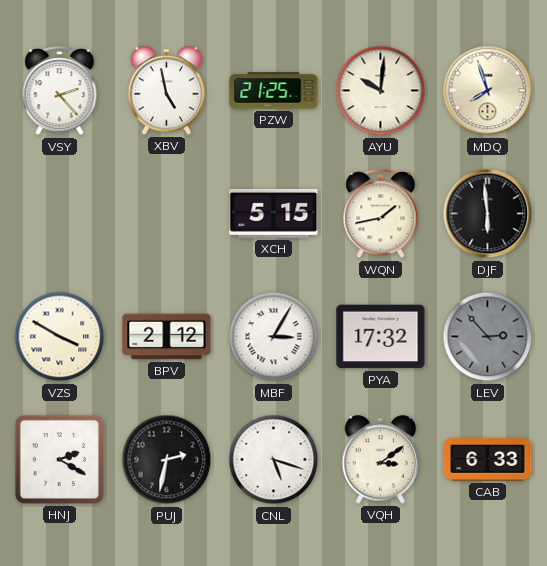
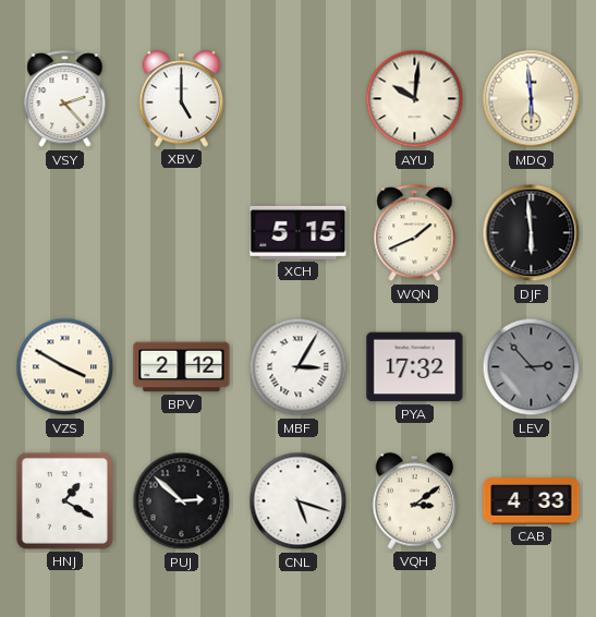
XBV: 4:58 -> 5:00 (182, 99)
PZW: 21:25 -> none (274, 91)
MDQ: 7:57 -> 5:59 (532, 99)
WQN: 1:43 -> 1:41 (415, 233)
HNJ: 2:20 -> 1:20 (64, 500)
PUJ: 2:32 -> 2:52 (182, 501)
CAB: 6:33 -> 4:33 (532, 501)
